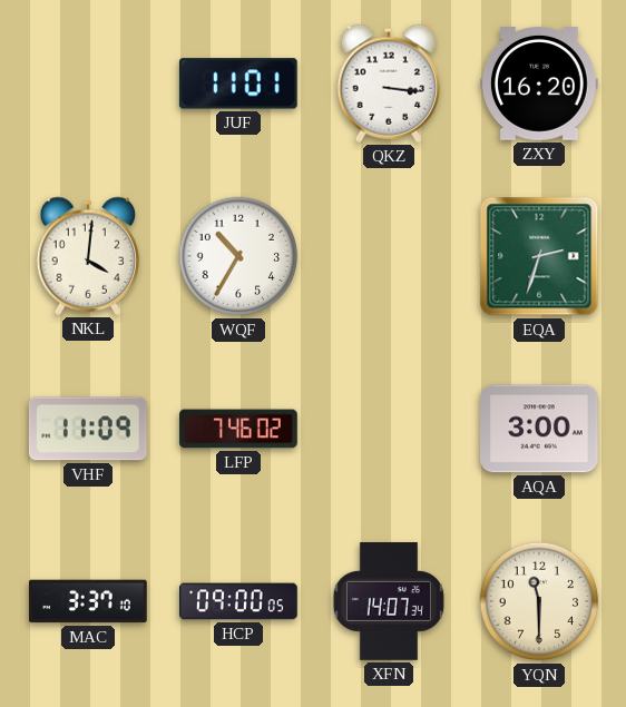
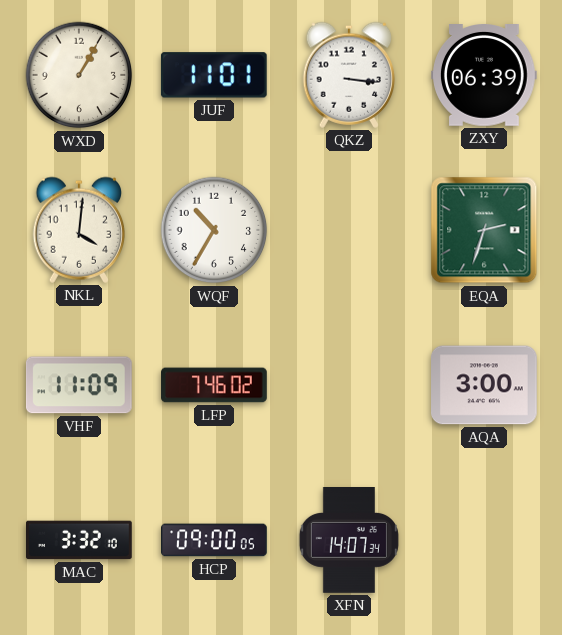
WXD: none -> 1:05 (79, 75)
ZXY: 16:20 -> 06:39 (485, 76)
MAC: 3:37 -> 3:32 (80, 540)
YQN: 11:30 -> none (539, 601)
